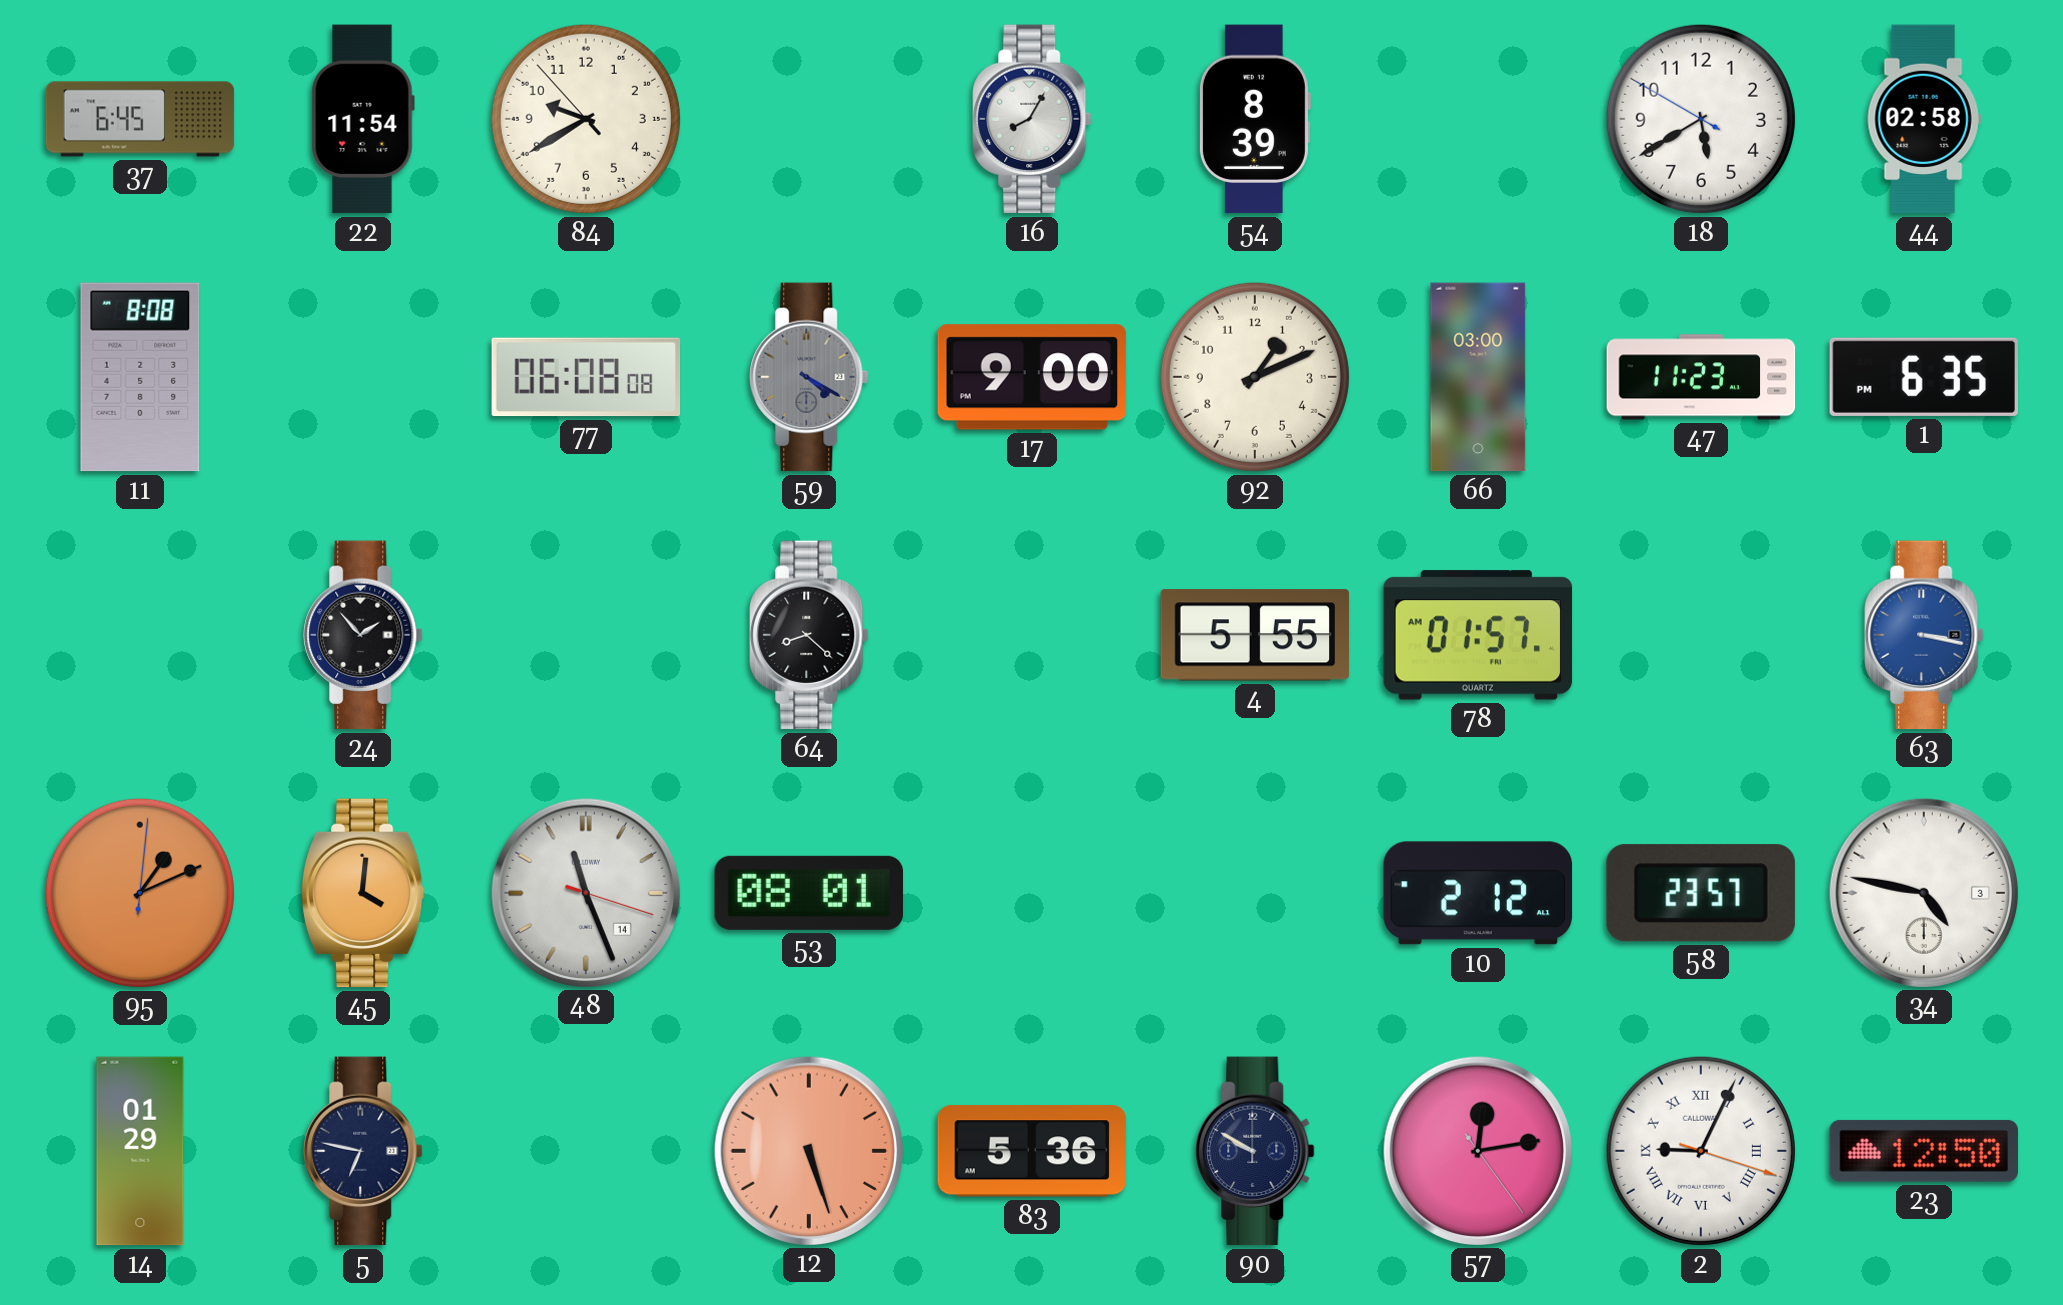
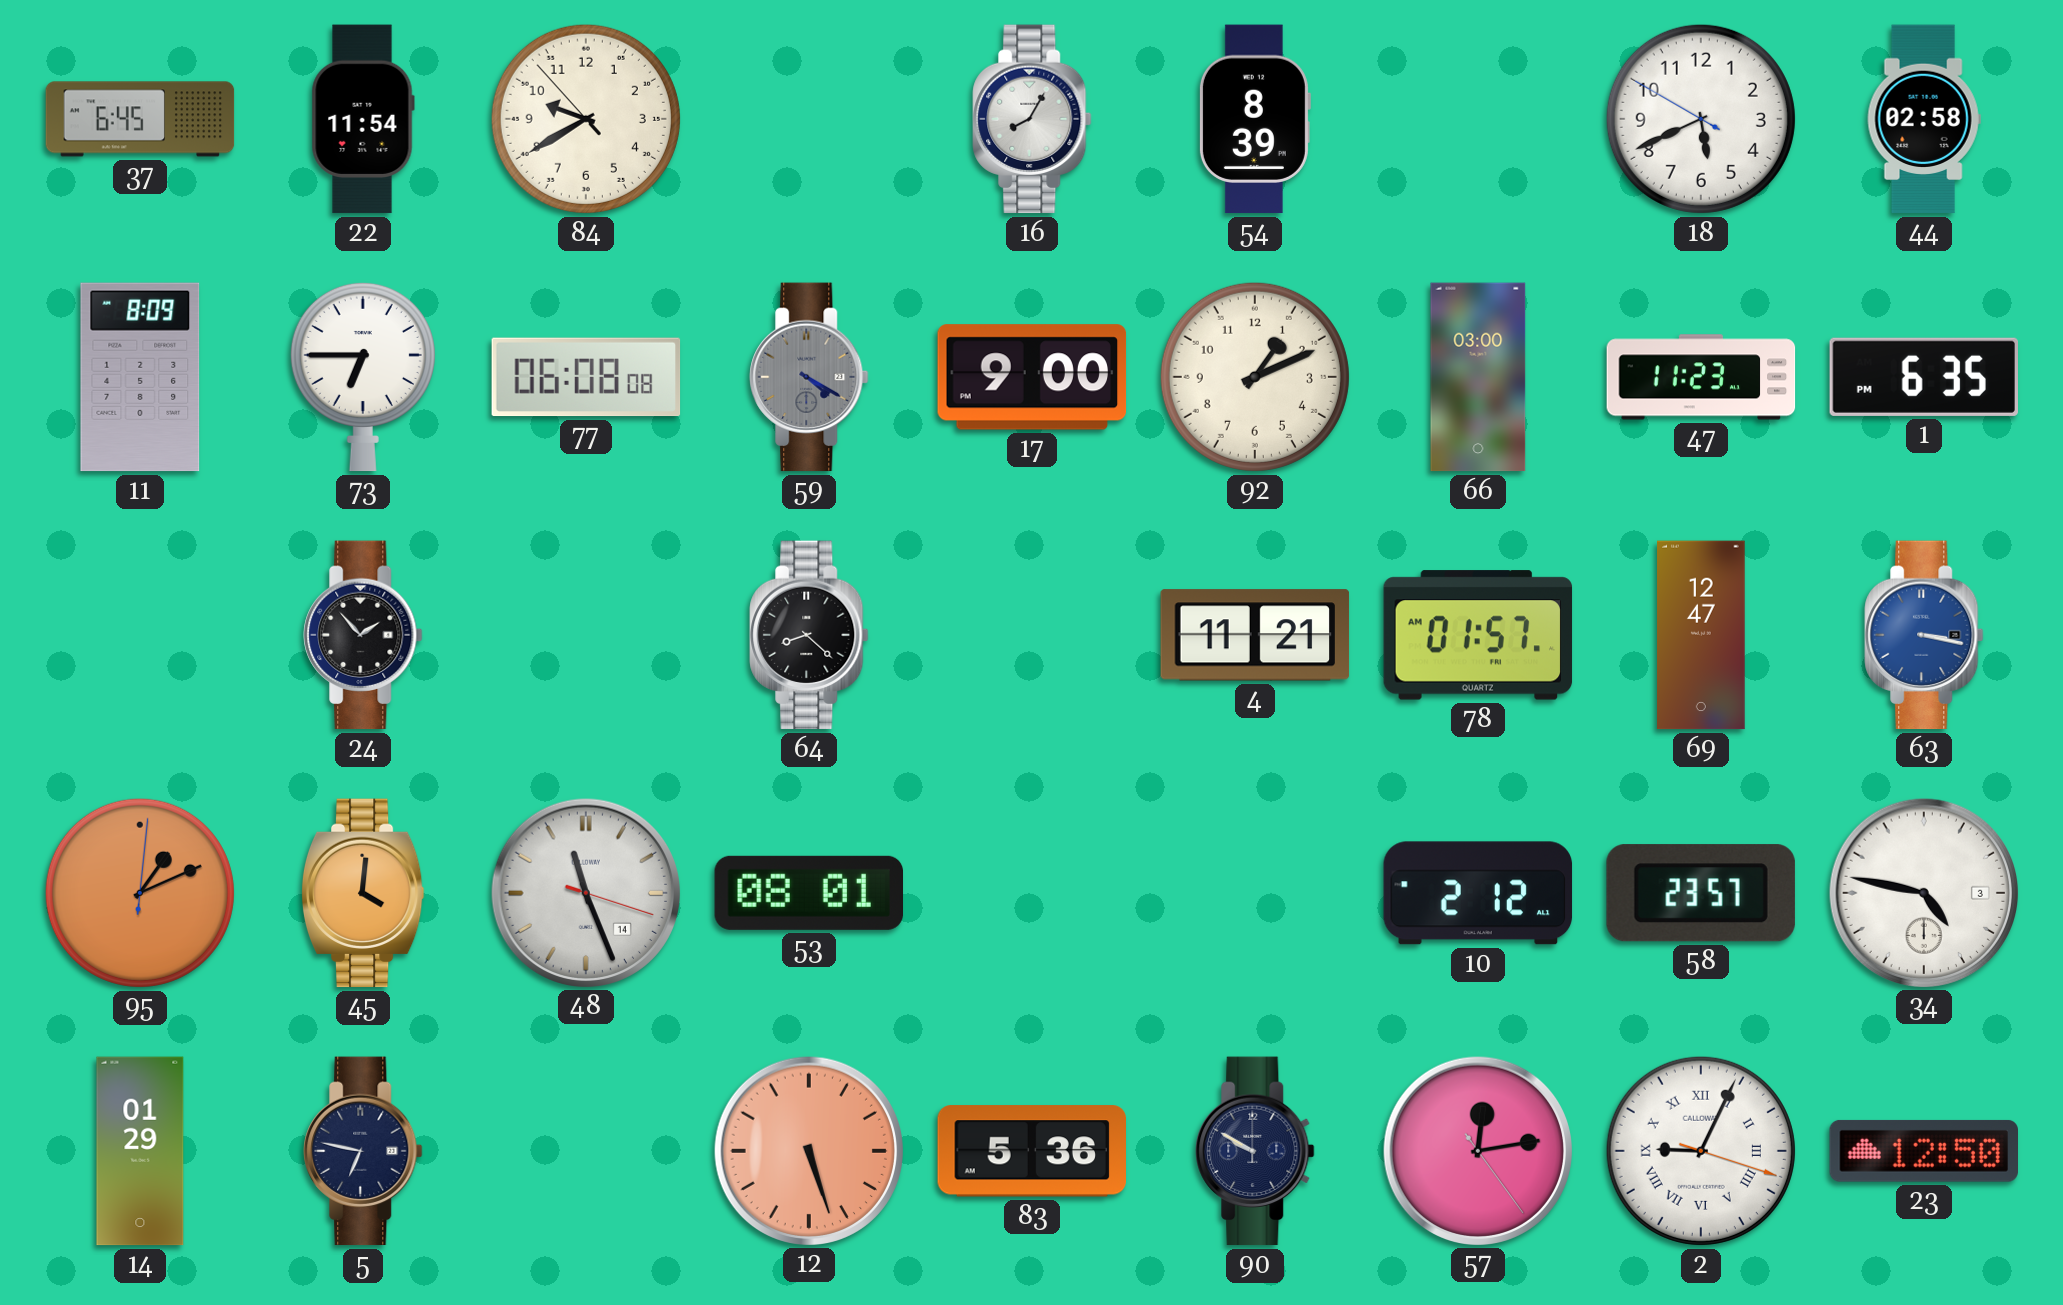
18: 5:39 -> 5:40 (1701, 119)
11: 8:08 -> 8:09 (140, 377)
73: none -> 6:45 (363, 377)
4: 5:55 -> 11:21 (1255, 635)
69: none -> 12:47 (1701, 635)
